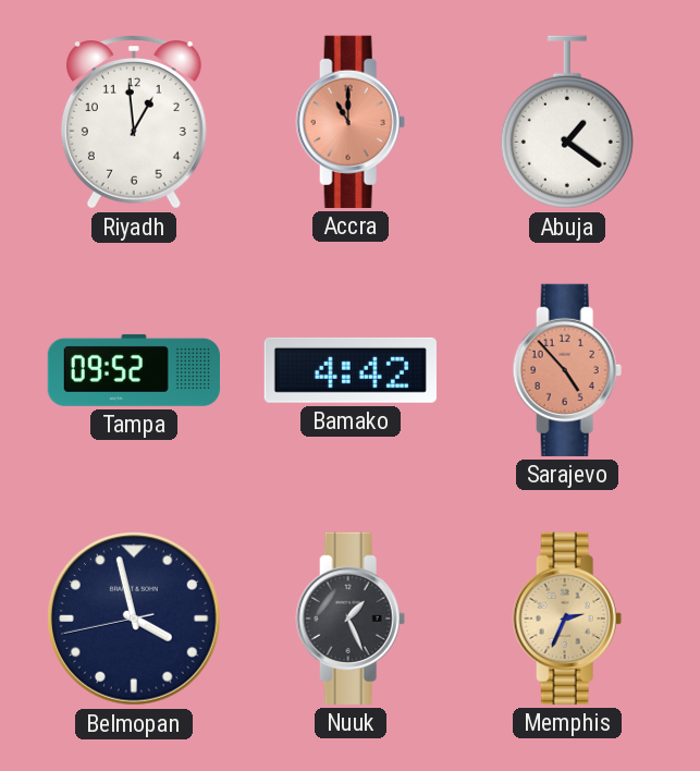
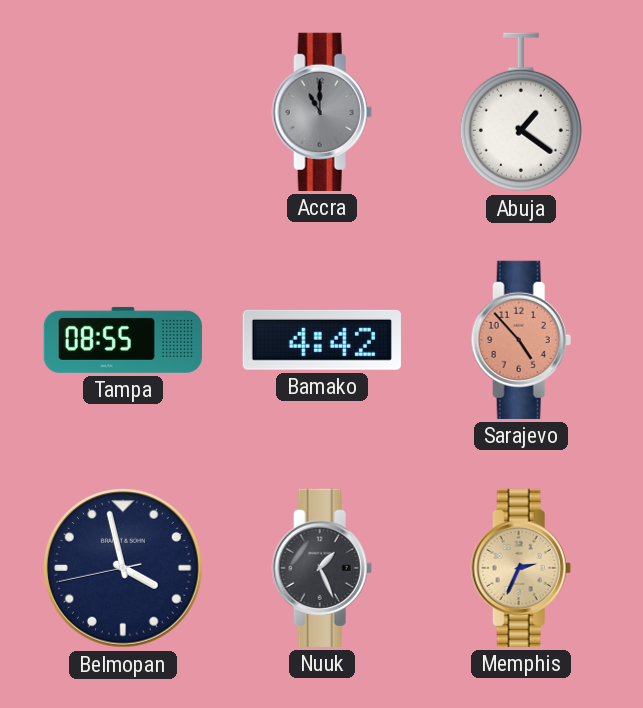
Riyadh: 12:59 -> none (134, 122)
Accra dial: salmon -> grey (322, 112)
Tampa: 09:52 -> 08:55 (123, 340)
